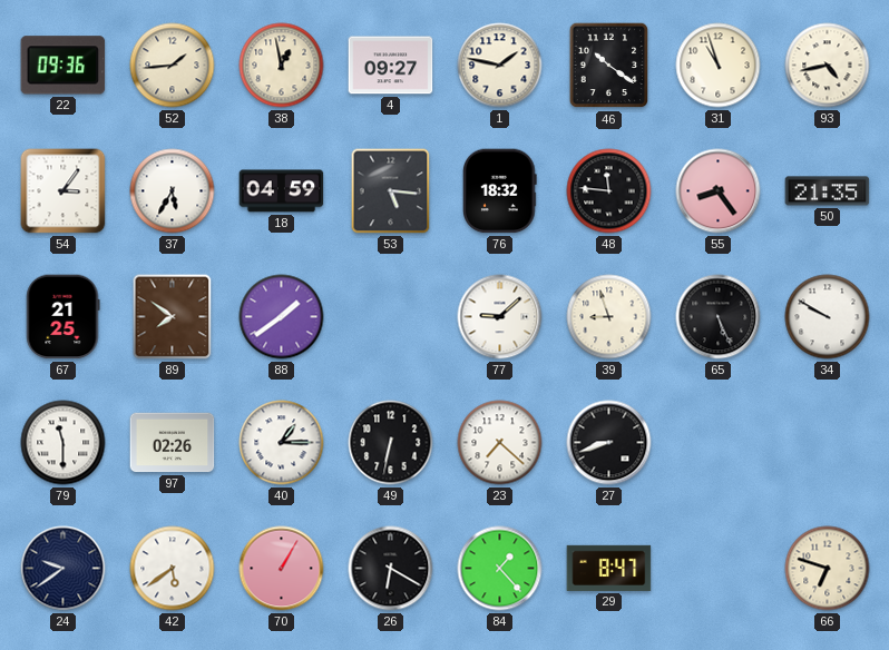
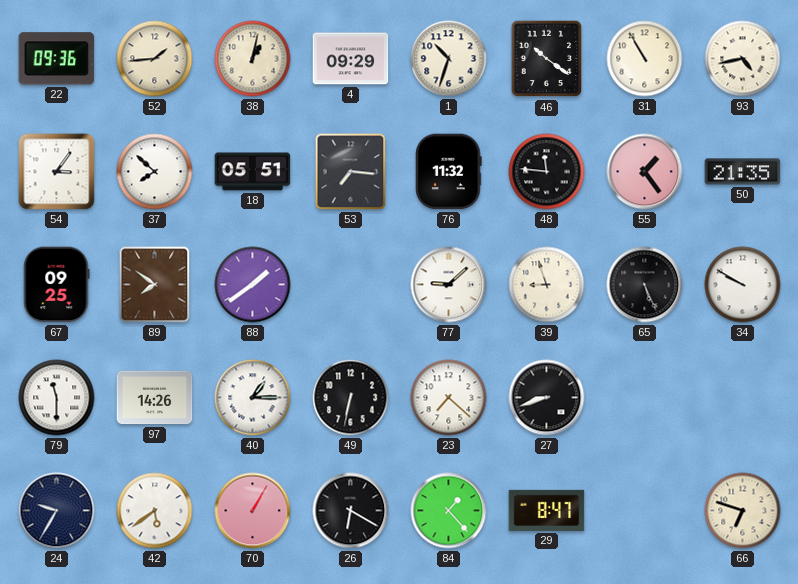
38: 12:58 -> 1:02 (253, 59)
4: 09:27 -> 09:29 (351, 59)
1: 1:47 -> 10:33 (449, 59)
31: 10:57 -> 10:55 (645, 59)
37: 5:35 -> 7:52 (155, 172)
18: 04:59 -> 05:51 (253, 172)
53: 5:16 -> 7:16 (351, 172)
76: 18:32 -> 11:32 (449, 172)
55: 8:24 -> 1:24 (645, 172)
67: 21:25 -> 09:25 (57, 285)
97: 02:26 -> 14:26 (155, 398)
24: 9:39 -> 9:35 (57, 511)
